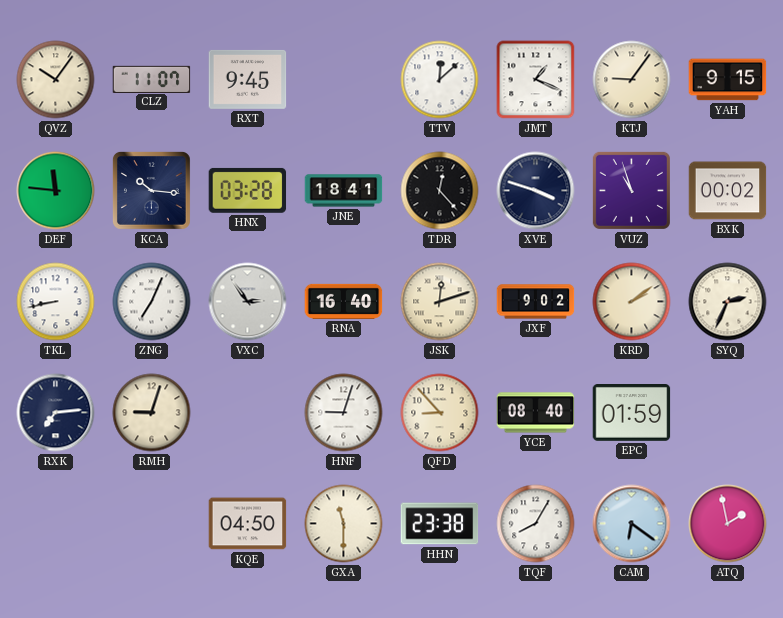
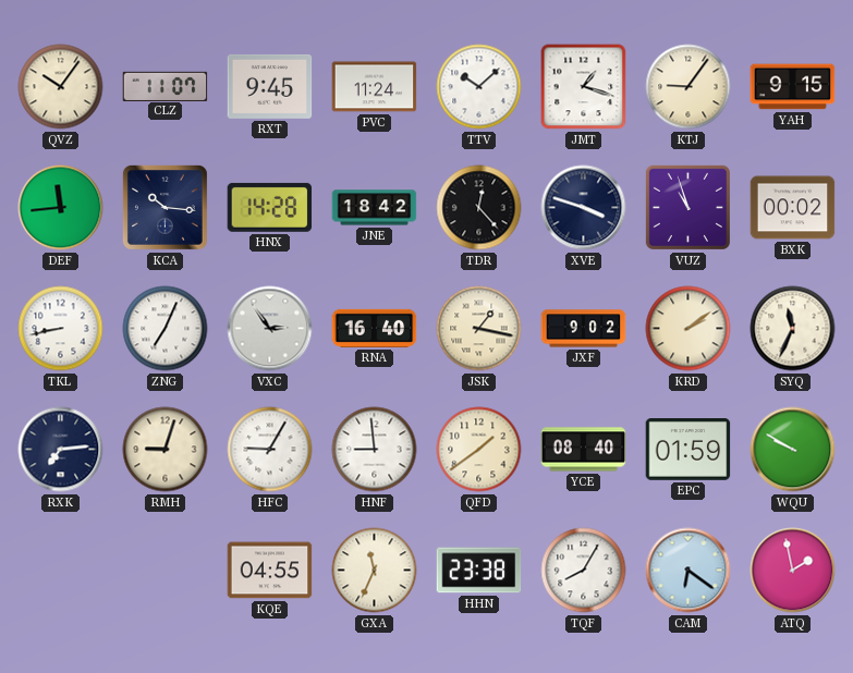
PVC: none -> 11:24 (375, 87)
TTV: 12:08 -> 10:08 (479, 87)
JMT: 1:19 -> 1:18 (584, 87)
DEF: 11:46 -> 11:44 (61, 208)
HNX: 03:28 -> 14:28 (270, 207)
JNE: 18:41 -> 18:42 (375, 208)
JSK: 12:12 -> 1:17 (479, 329)
SYQ: 2:34 -> 11:34 (793, 329)
HFC: none -> 9:05 (270, 450)
HNF: 9:03 -> 8:59 (375, 450)
QFD: 8:53 -> 1:39 (479, 450)
WQU: none -> 9:50 (793, 450)
KQE: 04:50 -> 04:55 (270, 571)
GXA: 11:30 -> 11:34 (375, 571)
